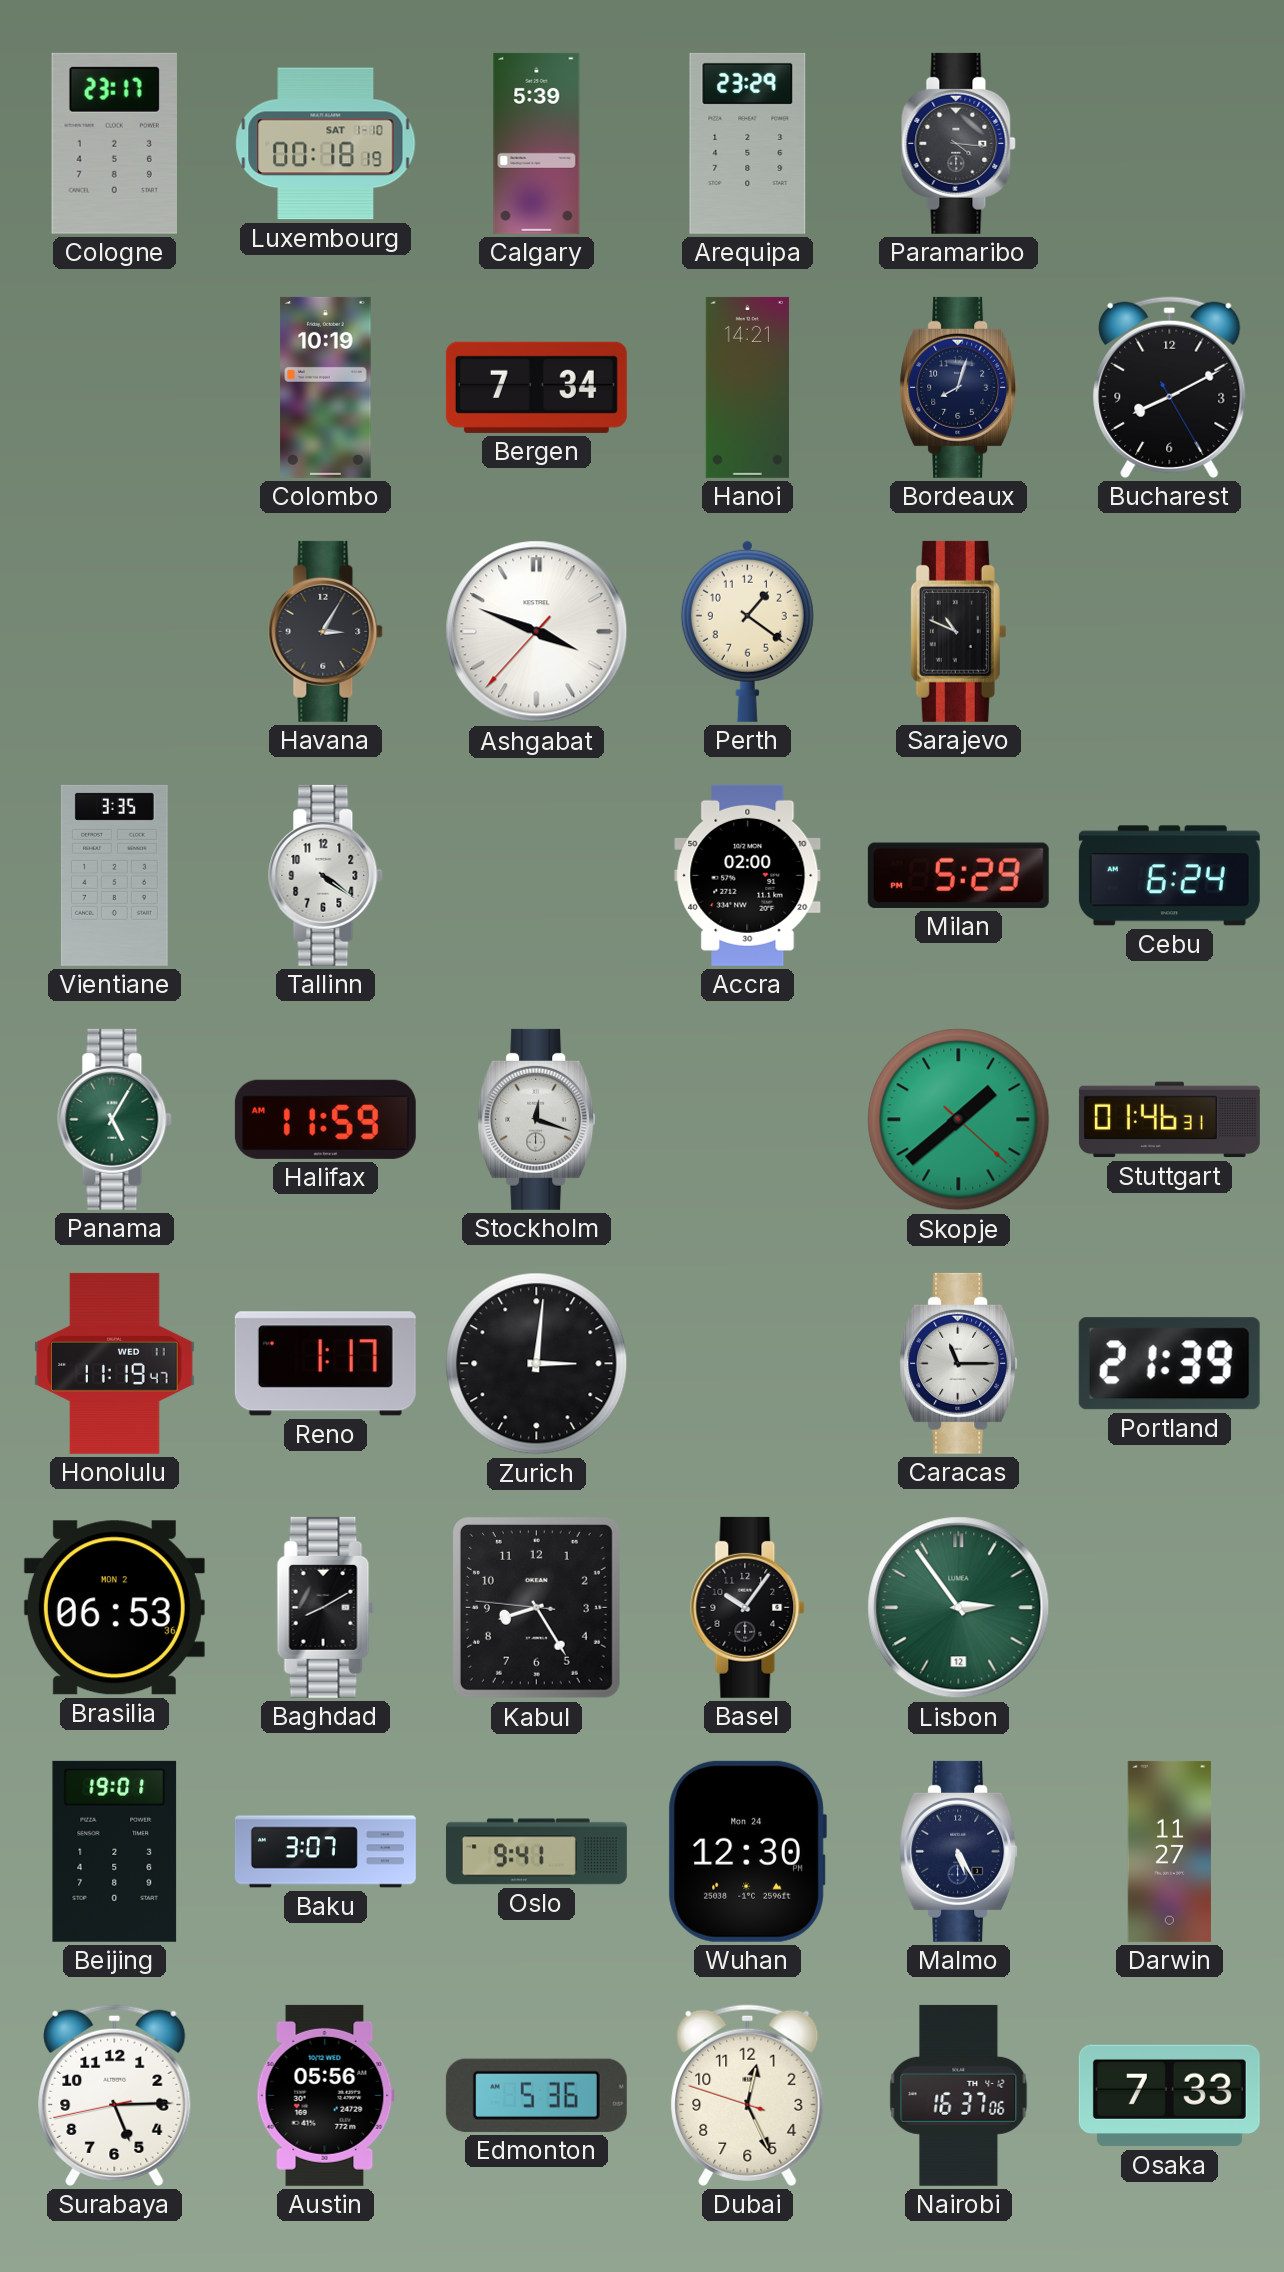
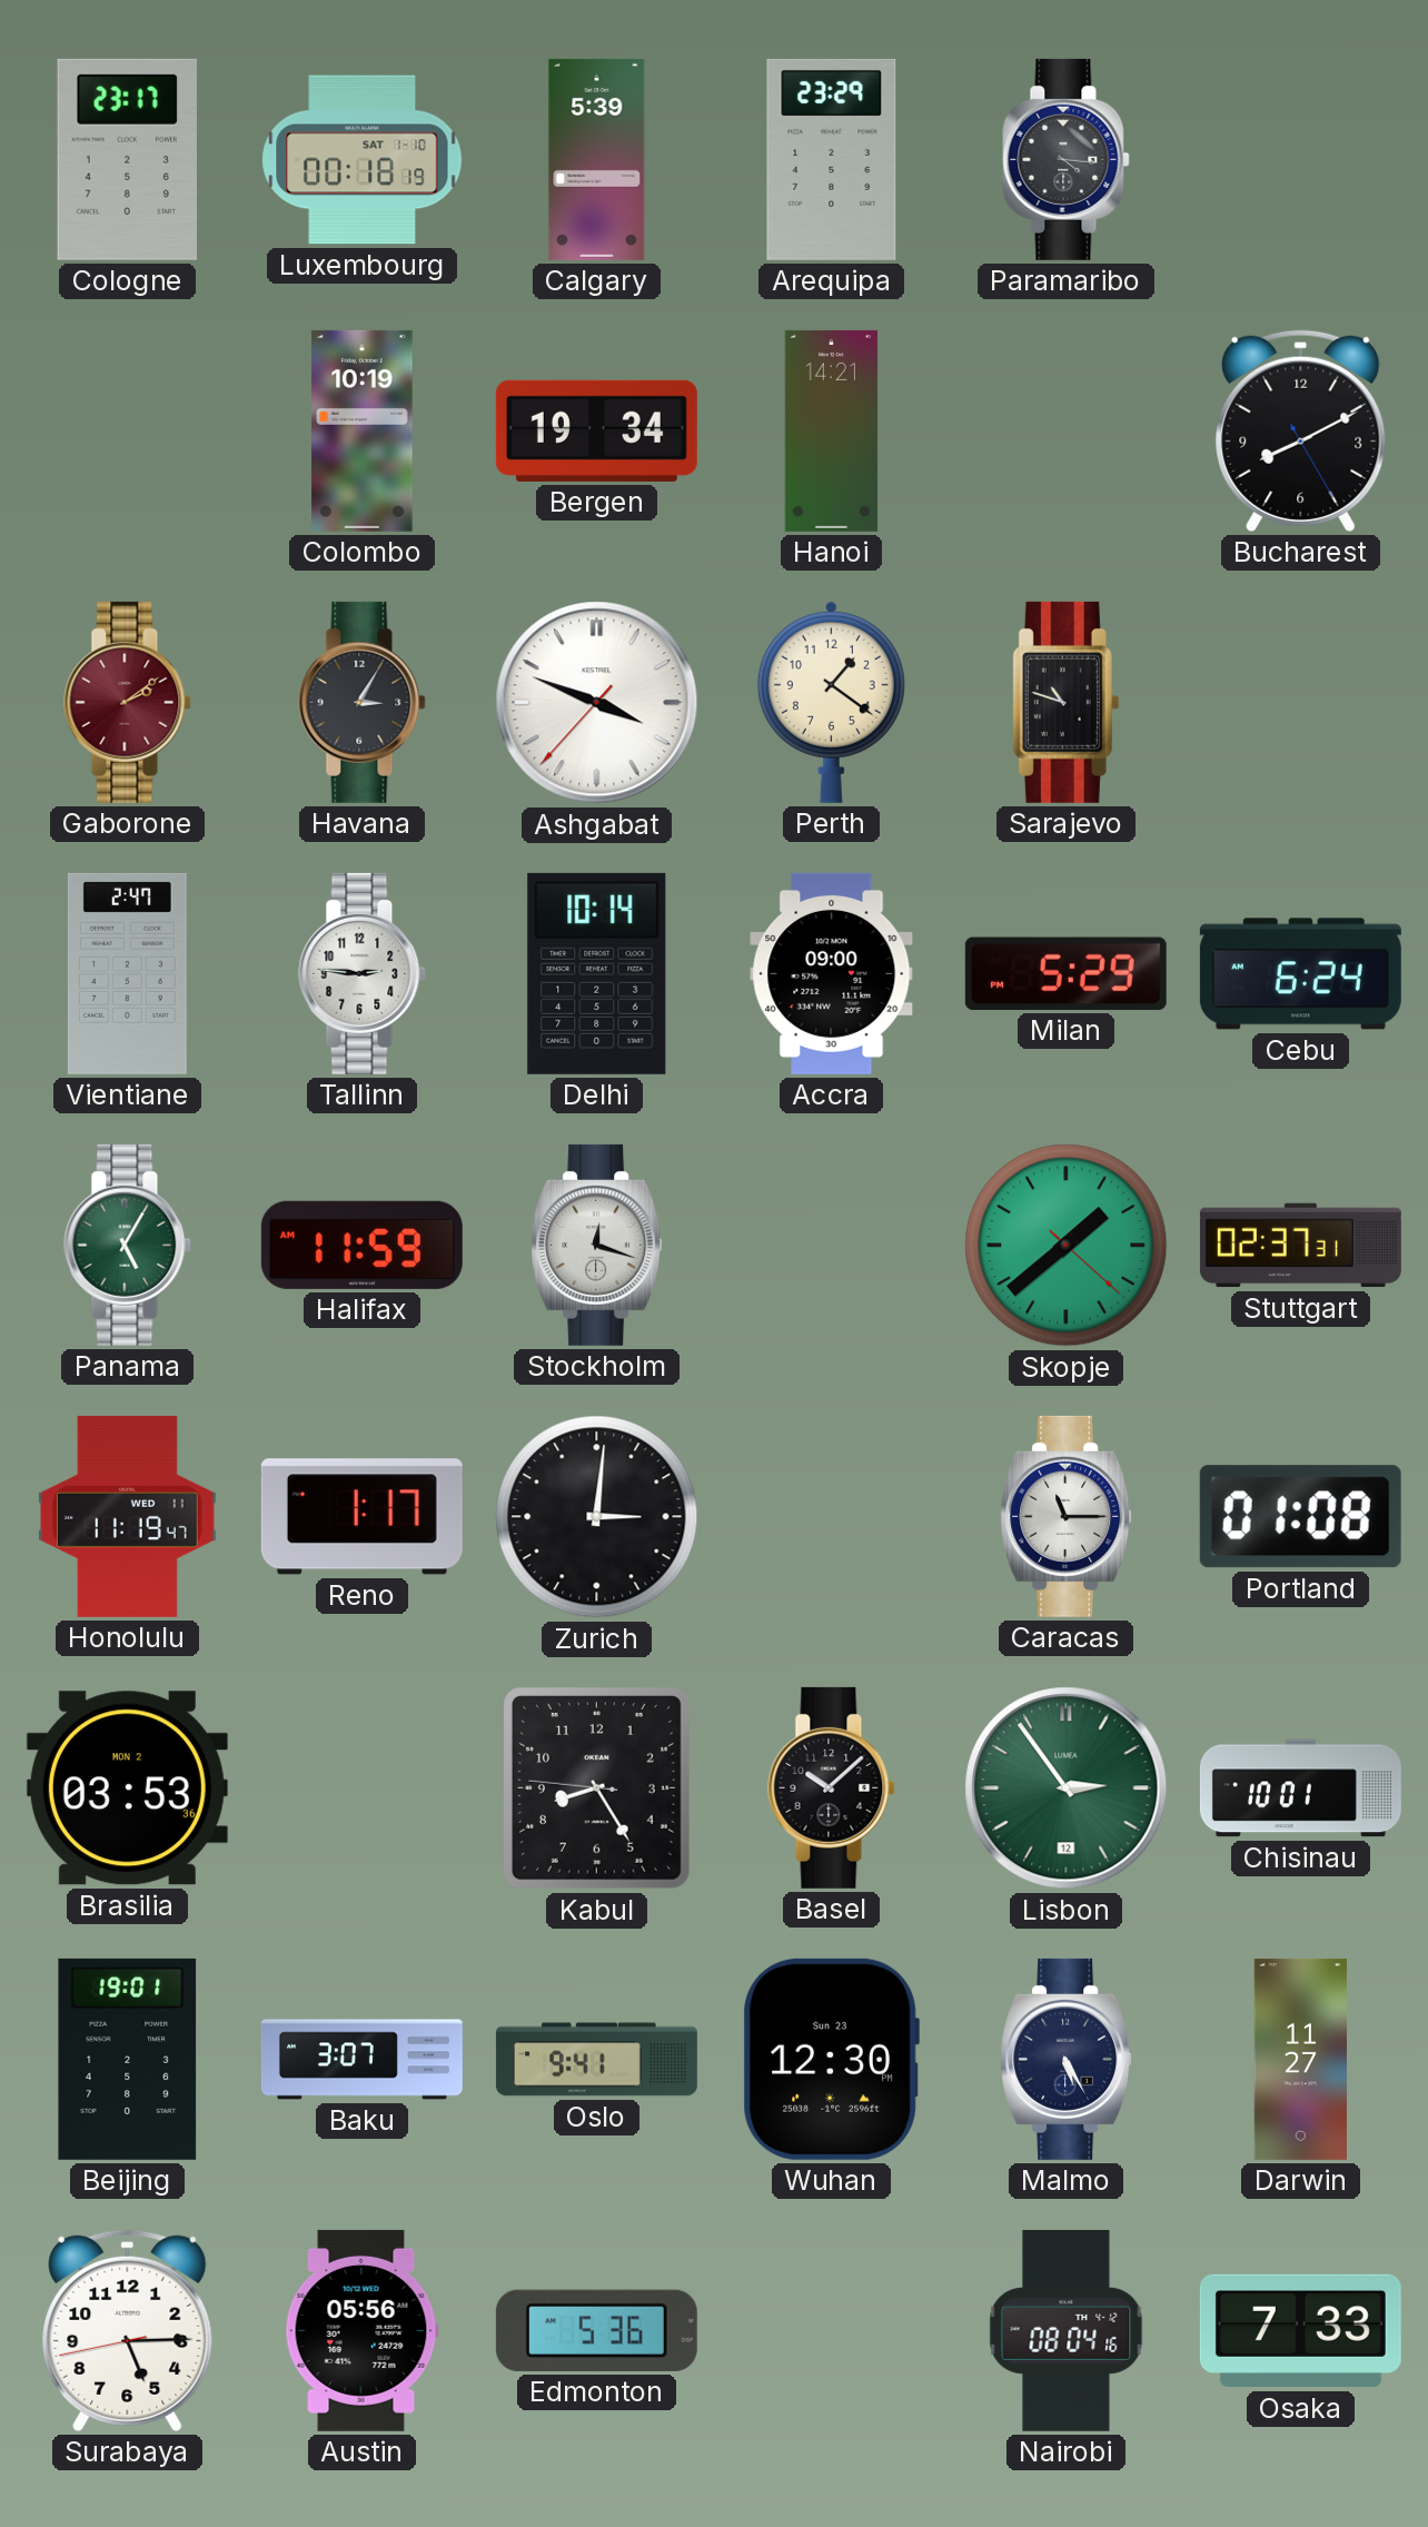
Bergen: 7:34 -> 19:34 (596, 430)
Bordeaux: 8:03 -> none (959, 387)
Gaborone: none -> 2:09 (128, 702)
Sarajevo: 10:49 -> 10:48 (1065, 702)
Vientiane: 3:35 -> 2:47 (127, 973)
Tallinn: 4:21 -> 2:46 (363, 973)
Delhi: none -> 10:14 (597, 973)
Accra: 02:00 -> 09:00 (832, 973)
Stuttgart: 01:46 -> 02:37 (1300, 1246)
Portland: 21:39 -> 01:08 (1300, 1517)
Brasilia: 06:53 -> 03:53 (127, 1788)
Baghdad: 8:10 -> none (326, 1607)
Basel: 10:06 -> 10:08 (832, 1787)
Chisinau: none -> 10:01 (1300, 1788)
Wuhan date: Mon 24 -> Sun 23 (831, 2059)
Dubai: 12:25 -> none (748, 2095)
Nairobi: 16:37 -> 08:04 (1067, 2330)
